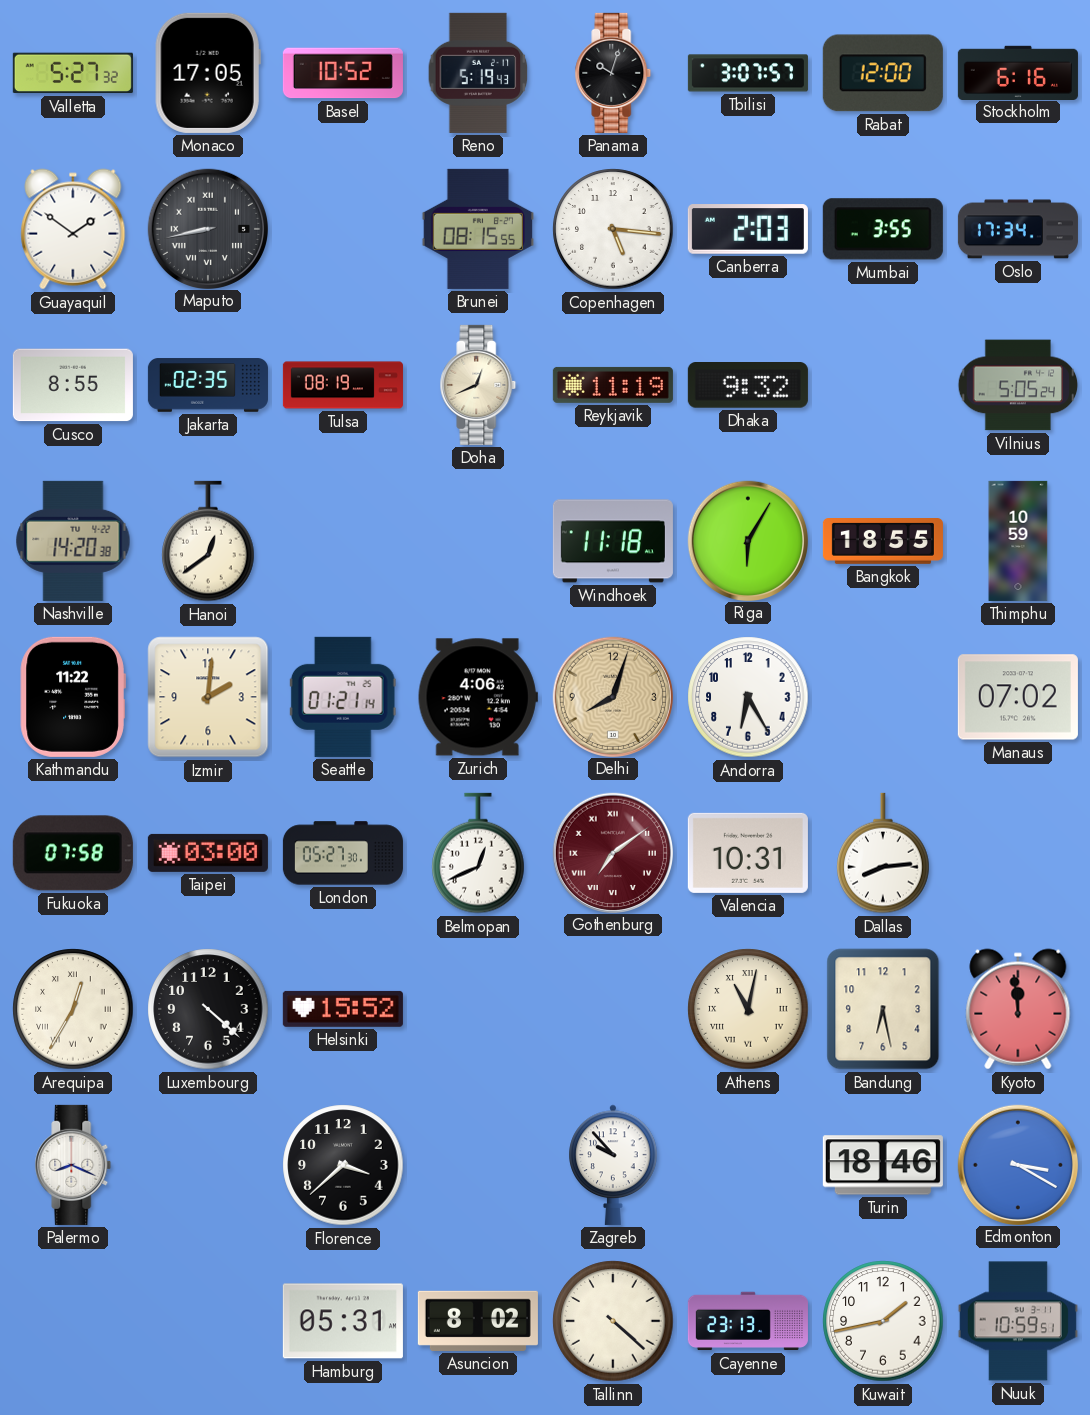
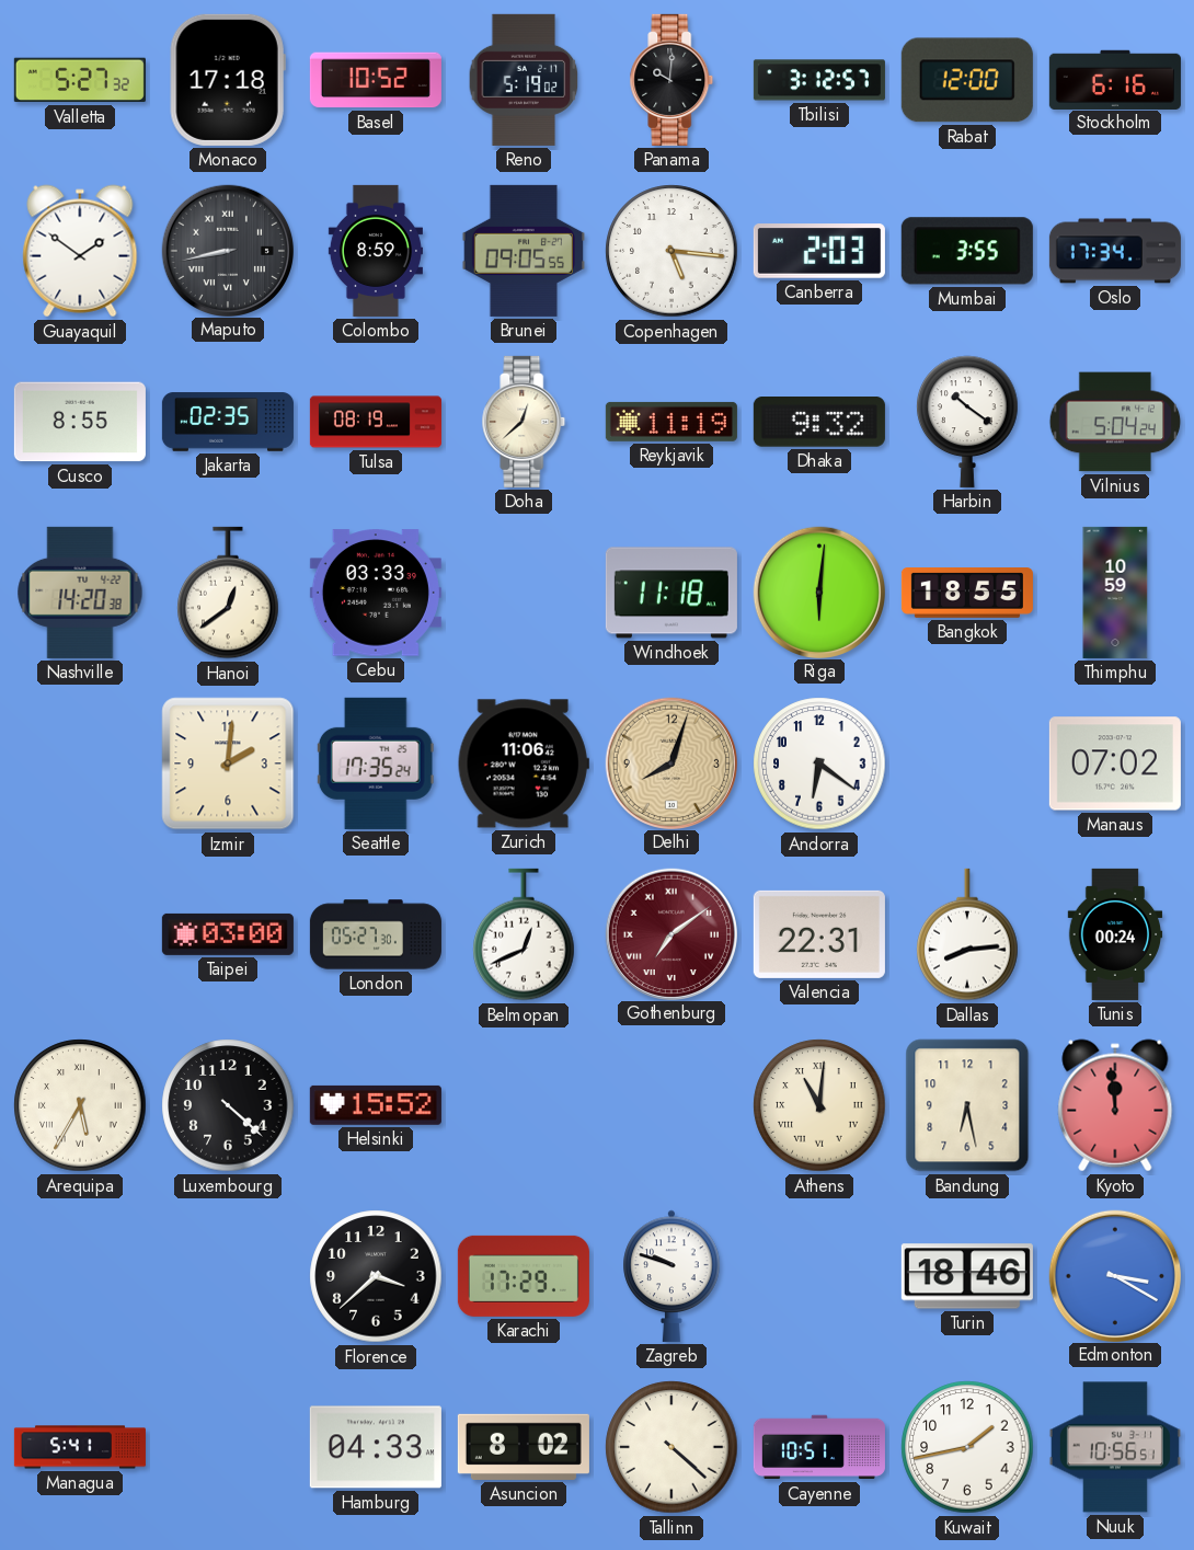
Monaco: 17:05 -> 17:18 (228, 80)
Reno: 5:19:43 -> 5:19:02 (524, 80)
Panama: 10:03 -> 10:01 (671, 80)
Tbilisi: 3:07 -> 3:12 (819, 80)
Colombo: none -> 8:59 (376, 251)
Brunei: 08:15 -> 09:05 (523, 251)
Doha: 12:41 -> 12:38 (524, 422)
Harbin: none -> 10:21 (967, 422)
Vilnius: 5:05 -> 5:04 (1115, 422)
Cebu: none -> 03:33 (376, 593)
Riga: 6:05 -> 6:01 (818, 592)
Kathmandu: 11:22 -> none (73, 697)
Seattle: 01:21 -> 17:35 (376, 763)
Zurich: 4:06 -> 11:06 (524, 763)
Andorra: 6:25 -> 6:21 (819, 763)
Fukuoka: 07:58 -> none (73, 853)
Valencia: 10:31 -> 22:31 (819, 934)
Tunis: none -> 00:24 (1115, 934)
Arequipa: 12:35 -> 5:35 (80, 1105)
Athens: 11:02 -> 11:01 (819, 1105)
Palermo: 8:19 -> none (73, 1165)
Karachi: none -> 17:29 (524, 1276)
Zagreb: 9:53 -> 9:48 (671, 1276)
Managua: none -> 5:41 (80, 1447)
Hamburg: 05:31 -> 04:33 (376, 1447)
Cayenne: 23:13 -> 10:51 (819, 1447)
Nuuk: 10:59 -> 10:56 (1115, 1447)
